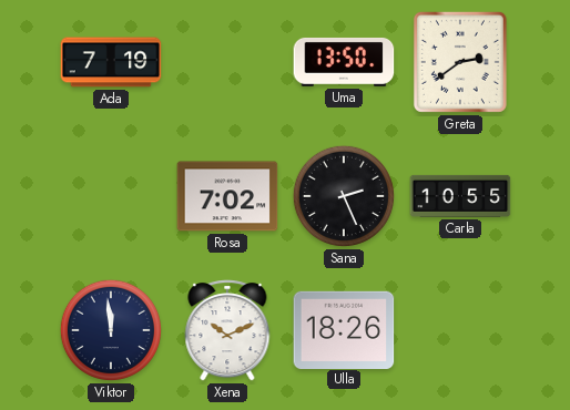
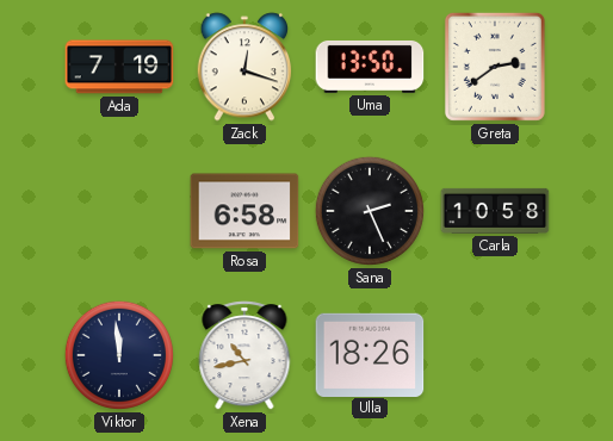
Zack: none -> 12:18 (244, 67)
Rosa: 7:02 -> 6:58 (244, 211)
Carla: 10:55 -> 10:58 (495, 211)
Xena: 10:11 -> 10:43 (244, 355)
